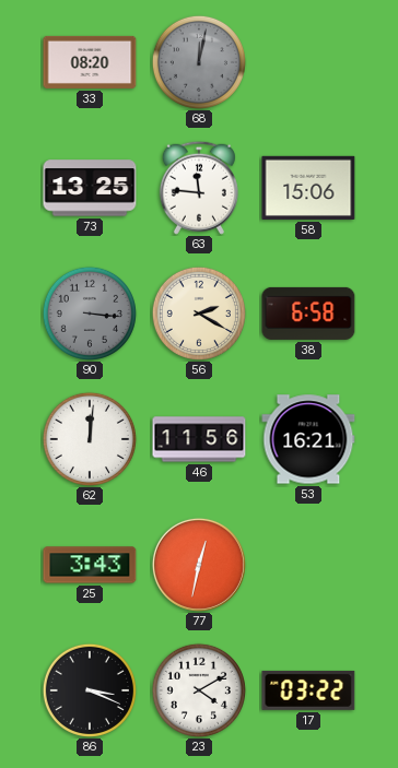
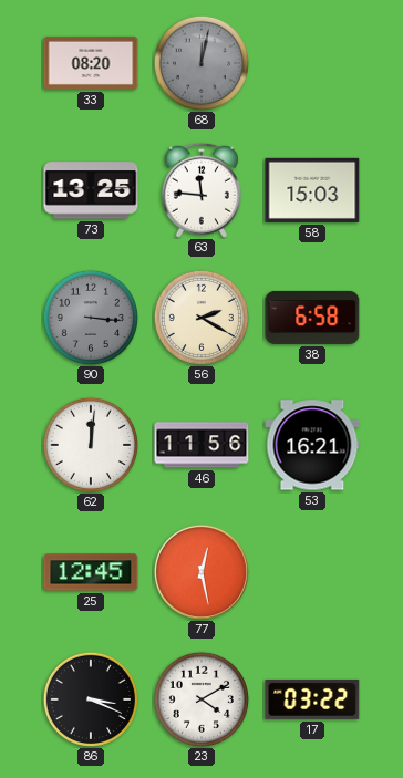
58: 15:06 -> 15:03 (312, 190)
25: 3:43 -> 12:45 (91, 572)
77: 12:32 -> 12:28 (201, 572)
